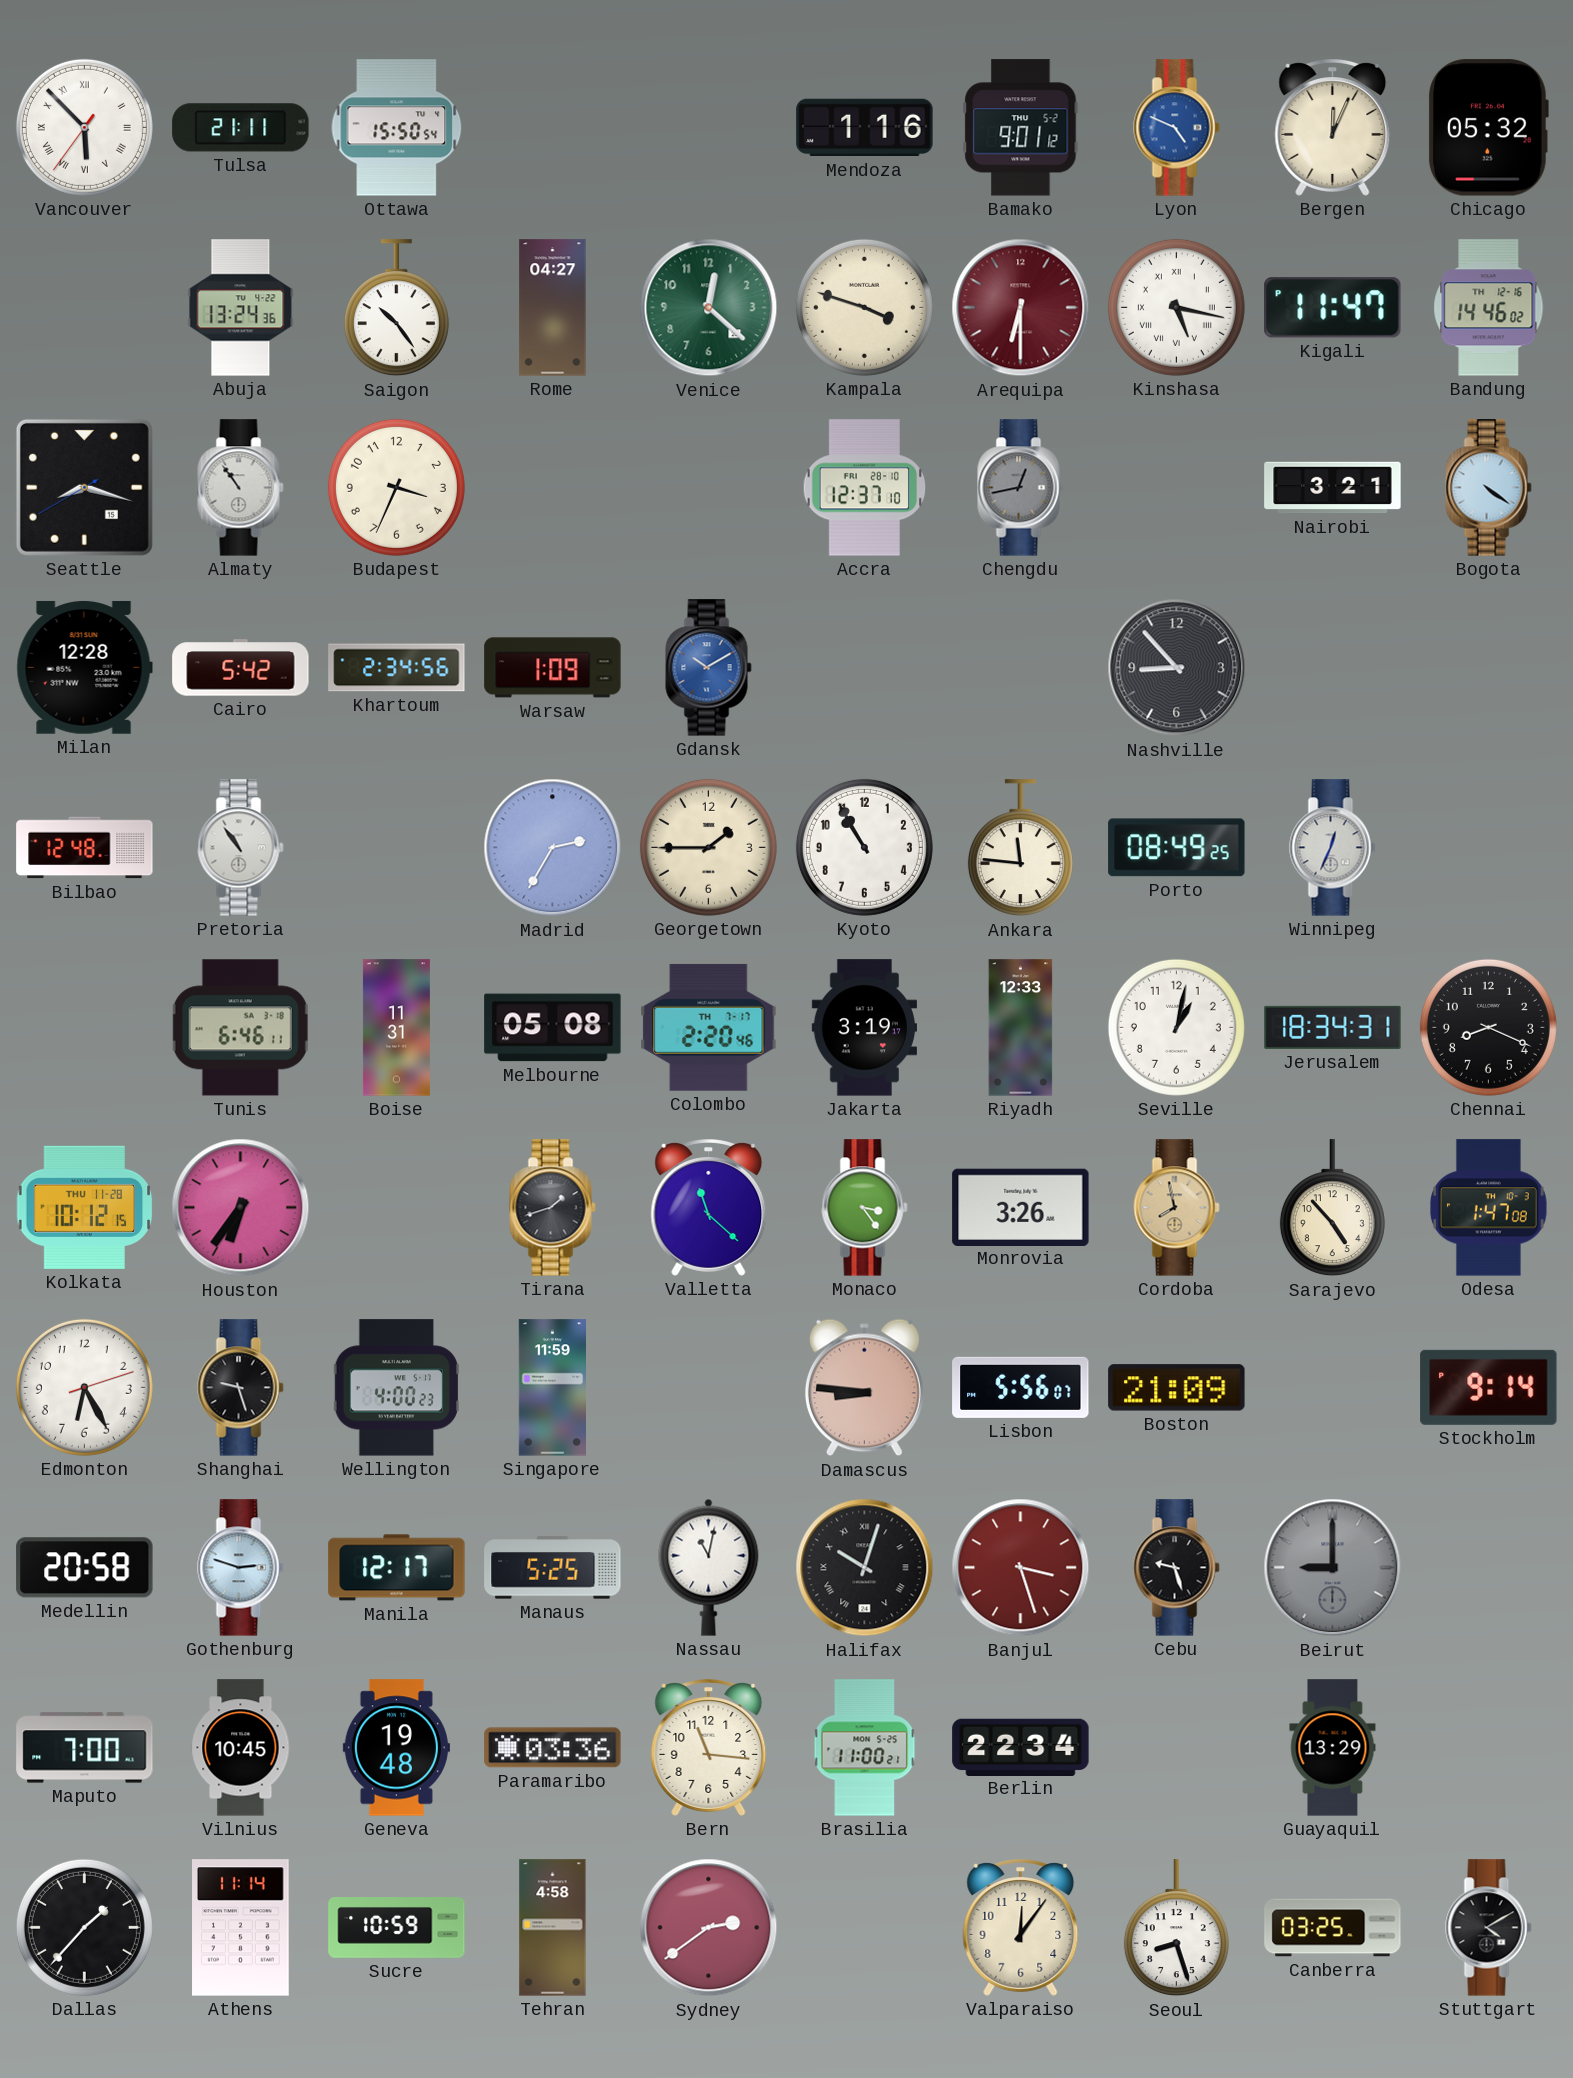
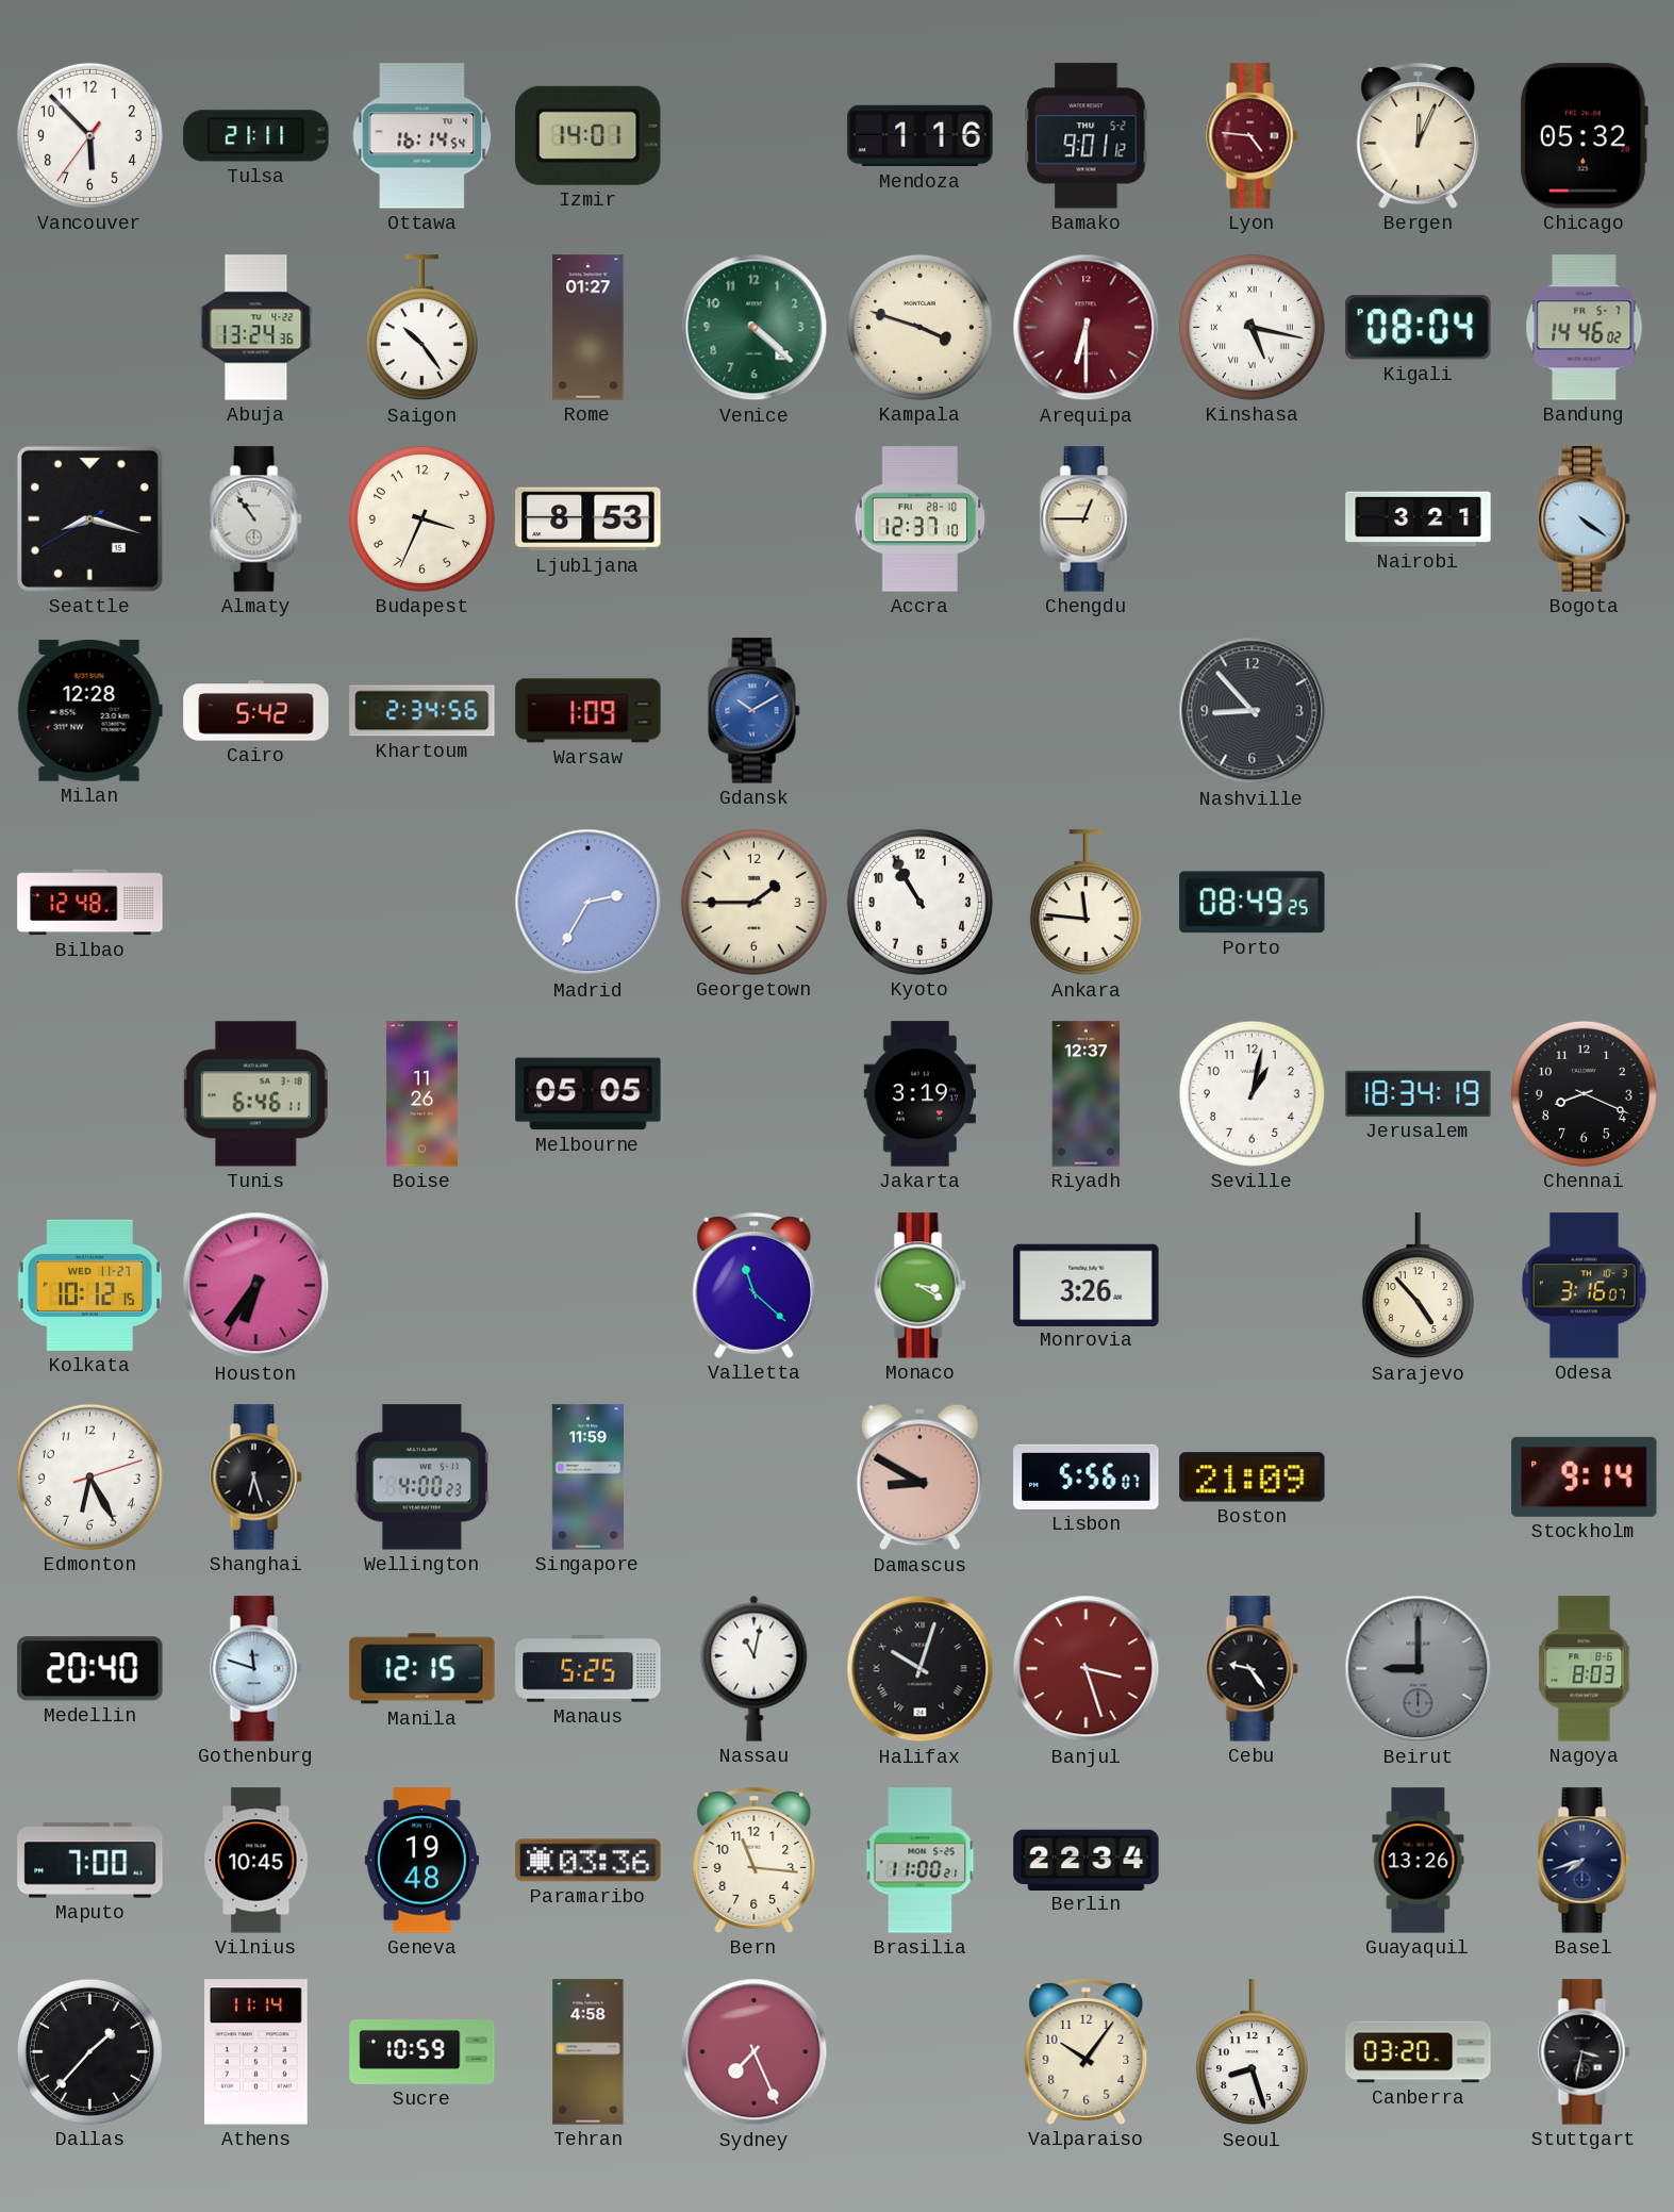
Vancouver numerals: Roman -> Arabic (89, 135)
Ottawa: 15:50 -> 16:14 (422, 136)
Izmir: none -> 14:01 (589, 135)
Lyon: 4:49 -> 4:46 (1253, 136)
Lyon dial: blue -> burgundy (1253, 136)
Rome: 04:27 -> 01:27 (589, 328)
Venice: 12:22 -> 4:22 (755, 328)
Kigali: 11:47 -> 08:04 (1419, 328)
Bandung date: TH 12-16 -> FR 5-7 (1585, 328)
Ljubljana: none -> 8:53 (589, 519)
Chengdu: 12:43 -> 12:45 (1087, 519)
Chengdu dial: grey -> cream (1087, 519)
Pretoria: 10:54 -> none (241, 848)
Winnipeg: 12:34 -> none (1333, 848)
Boise: 11:31 -> 11:26 (421, 1094)
Melbourne: 05:08 -> 05:05 (589, 1094)
Colombo: 2:20 -> none (709, 1027)
Riyadh: 12:33 -> 12:37 (1087, 1094)
Jerusalem: 18:34:31 -> 18:34:19 (1419, 1093)
Kolkata date: THU 11-28 -> WED 11-27 (90, 1285)
Tirana: 1:42 -> none (553, 1208)
Monaco: 3:24 -> 3:20 (921, 1286)
Cordoba: 7:58 -> none (1177, 1208)
Odesa: 1:47 -> 3:16 (1584, 1286)
Shanghai: 9:27 -> 6:27 (256, 1478)
Damascus: 8:46 -> 8:50 (919, 1478)
Medellin: 20:58 -> 20:40 (90, 1669)
Gothenburg: 2:48 -> 11:48 (256, 1669)
Manila: 12:17 -> 12:15 (422, 1669)
Cebu: 9:27 -> 9:24 (1253, 1669)
Nagoya: none -> 8:03 (1585, 1669)
Guayaquil: 13:29 -> 13:26 (1419, 1861)
Basel: none -> 7:42 (1585, 1861)
Sydney: 2:39 -> 7:26 (755, 2052)
Valparaiso: 12:06 -> 10:06 (1087, 2052)
Canberra: 03:25 -> 03:20 (1419, 2052)
Stuttgart: 4:10 -> 3:32 (1585, 2052)
